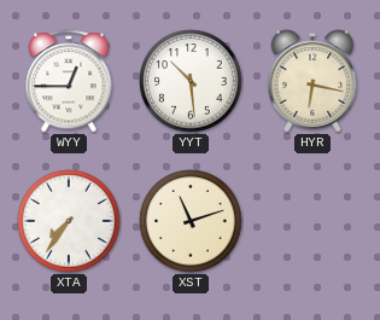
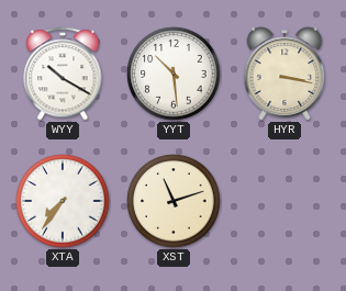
WYY: 12:45 -> 10:20 (63, 74)
HYR: 6:17 -> 3:17 (284, 74)
